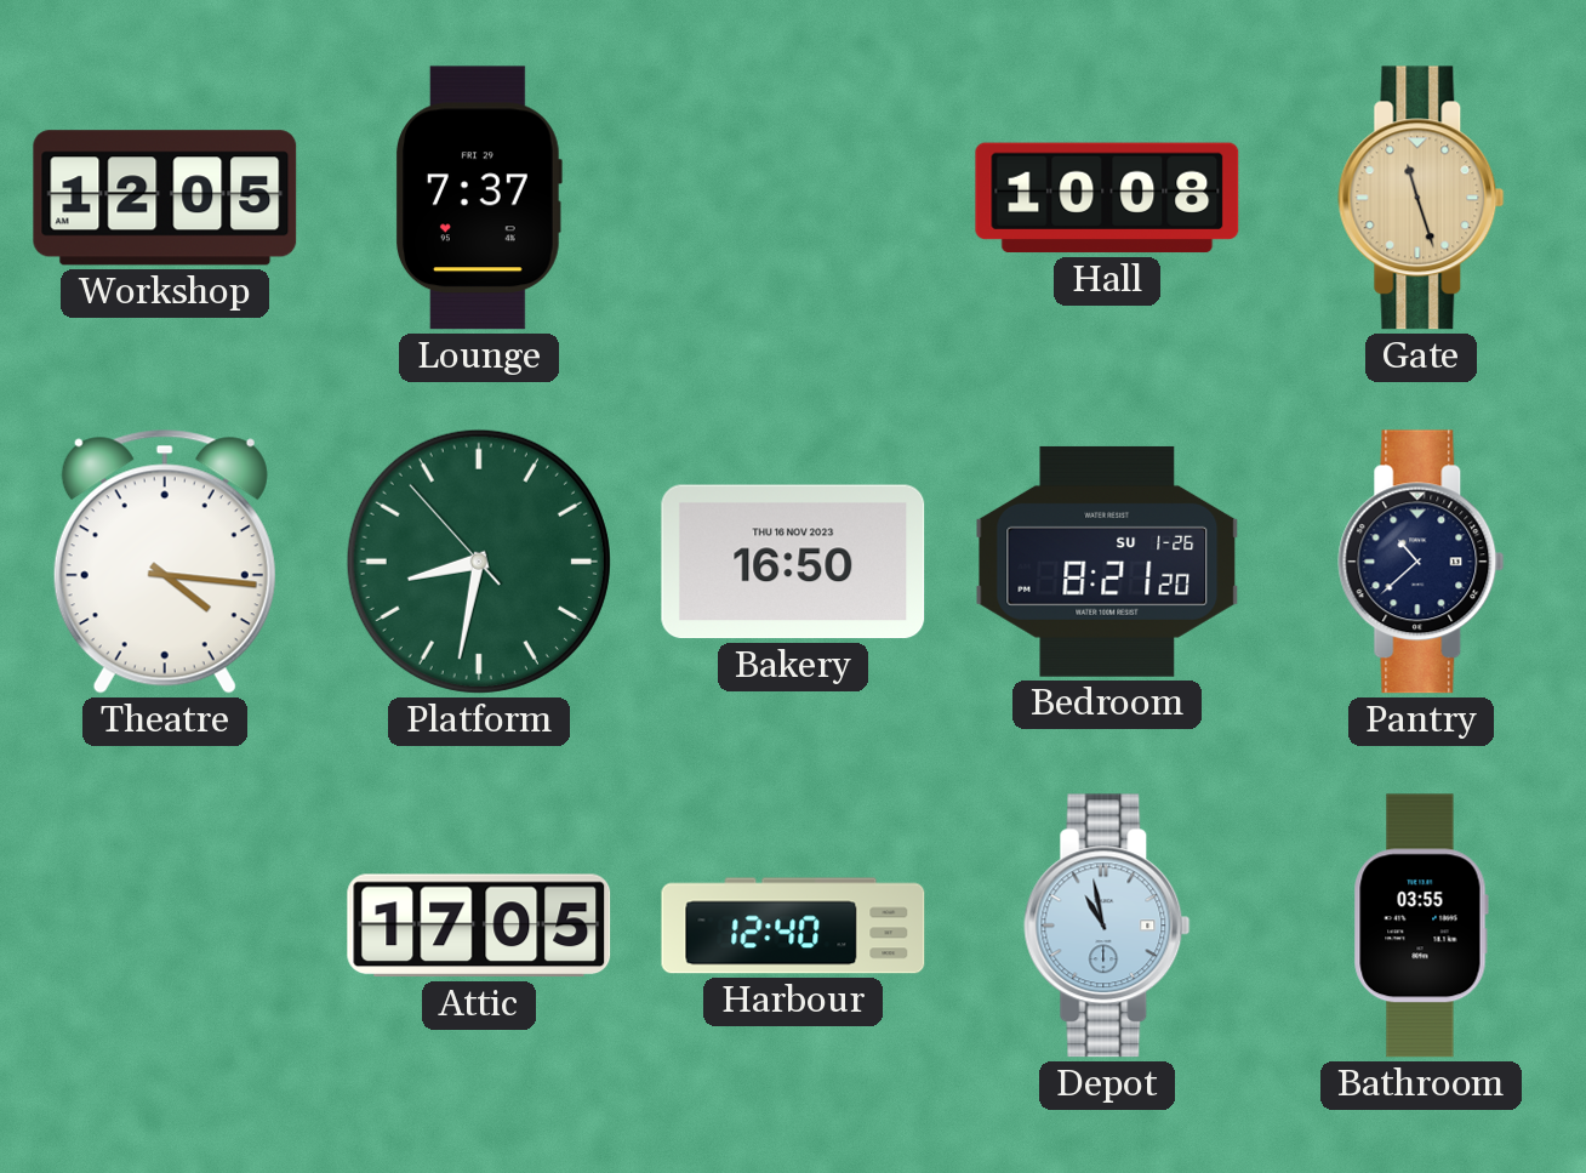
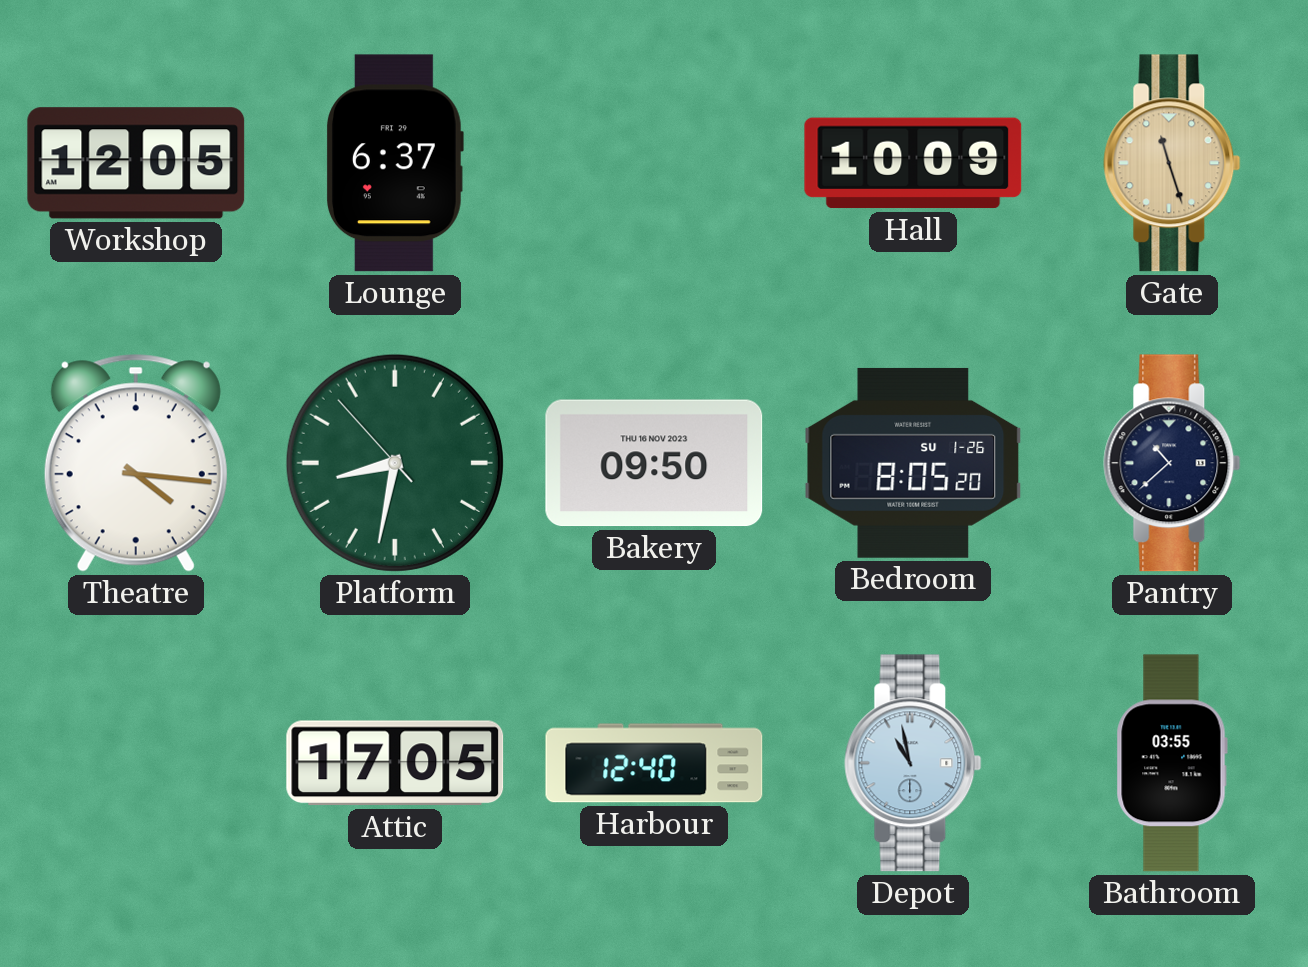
Lounge: 7:37 -> 6:37 (394, 163)
Hall: 10:08 -> 10:09 (913, 163)
Bakery: 16:50 -> 09:50 (654, 463)
Bedroom: 8:21 -> 8:05 (913, 463)
